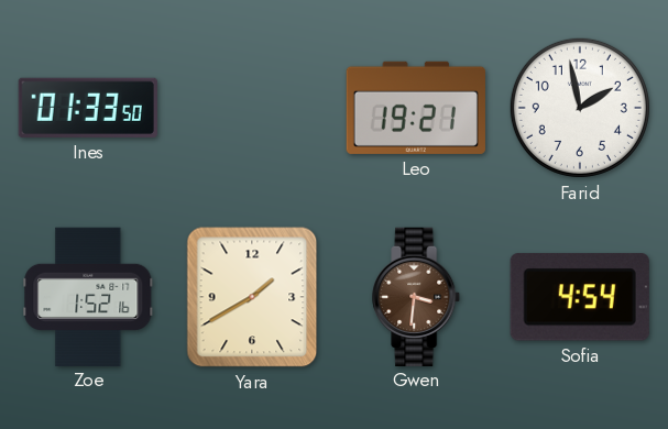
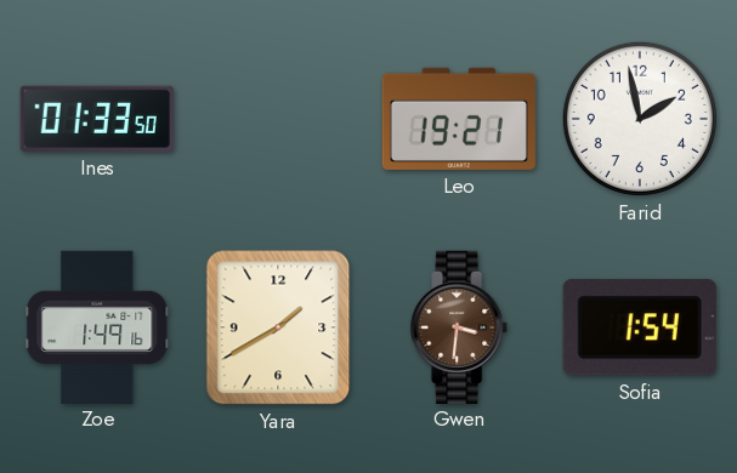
Zoe: 1:52 -> 1:49 (97, 326)
Sofia: 4:54 -> 1:54 (640, 327)
